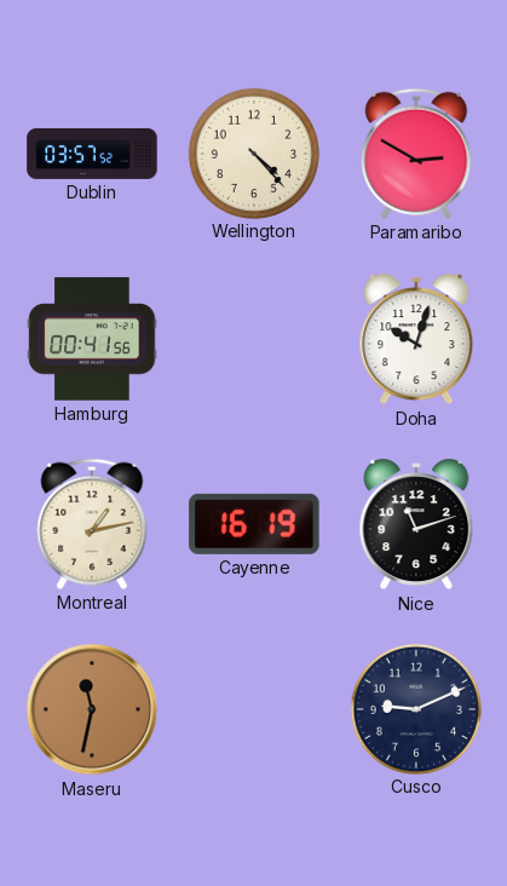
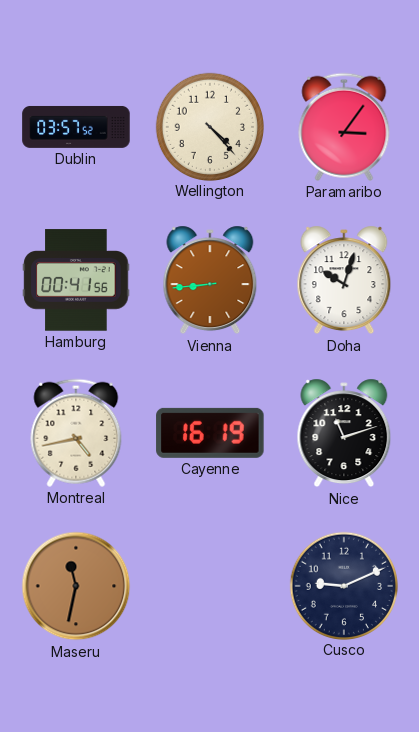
Paramaribo: 2:50 -> 3:06 (344, 127)
Vienna: none -> 8:44 (210, 280)
Montreal: 1:13 -> 4:43 (76, 433)
